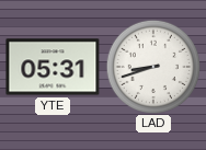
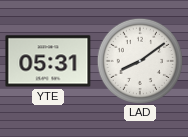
LAD: 8:42 -> 8:09 (139, 60)
